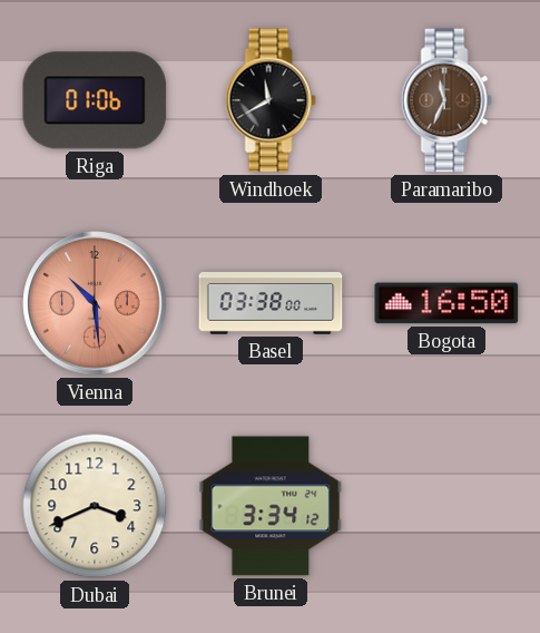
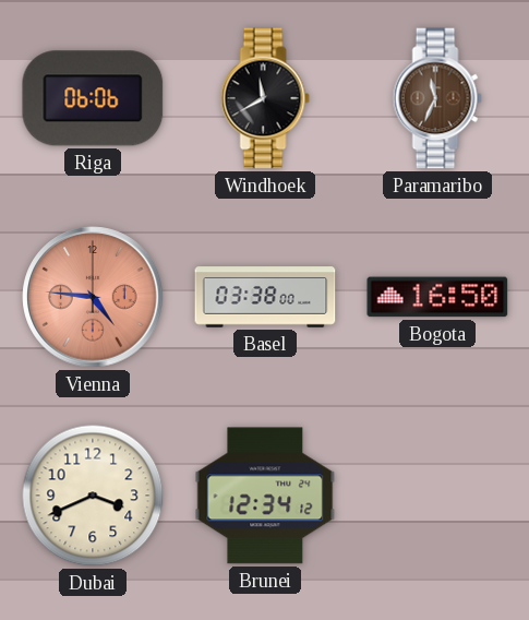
Riga: 01:06 -> 06:06 (93, 98)
Vienna: 10:29 -> 4:46 (93, 297)
Brunei: 3:34 -> 12:34 (265, 496)
